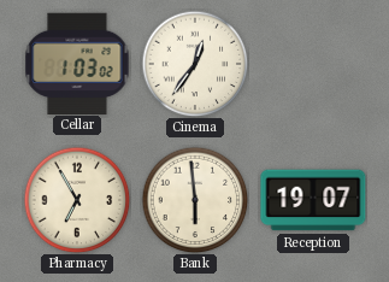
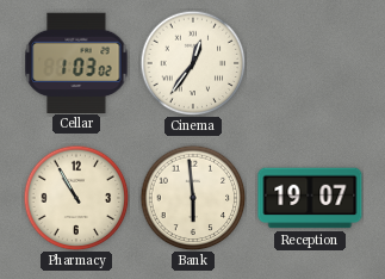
Pharmacy: 6:55 -> 10:55 (76, 198)
